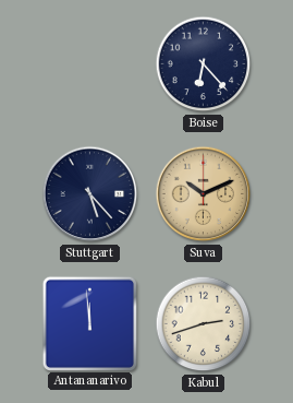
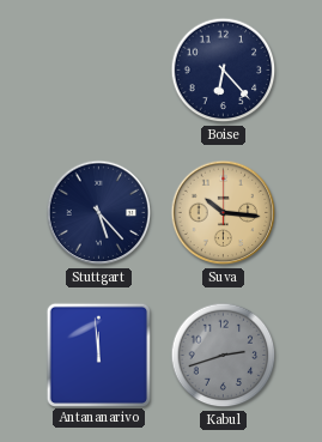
Suva: 10:11 -> 10:16 (224, 213)
Kabul dial: cream -> grey (224, 356)
